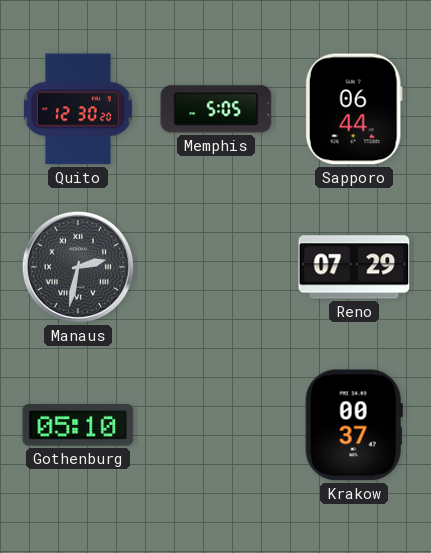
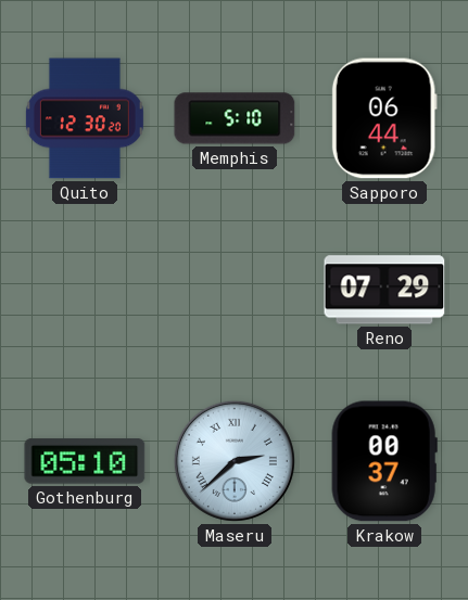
Memphis: 5:05 -> 5:10 (235, 118)
Manaus: 2:32 -> none (78, 267)
Maseru: none -> 2:38 (235, 461)
